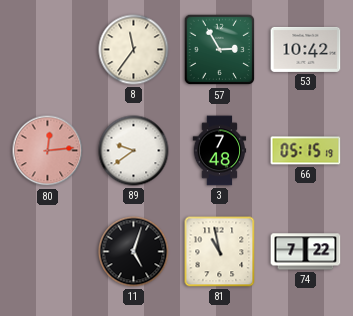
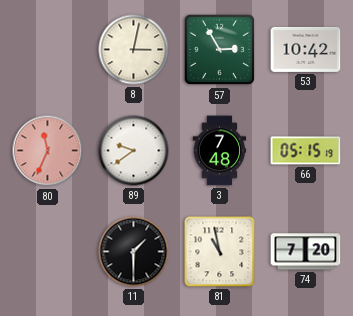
8: 11:36 -> 3:02 (134, 50)
80: 12:14 -> 11:34 (48, 151)
11: 5:03 -> 1:30 (134, 252)
74: 7:22 -> 7:20 (306, 252)
